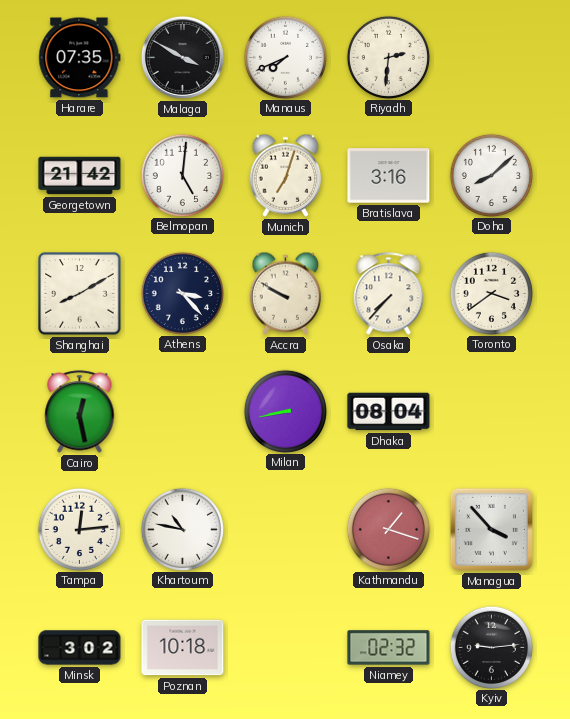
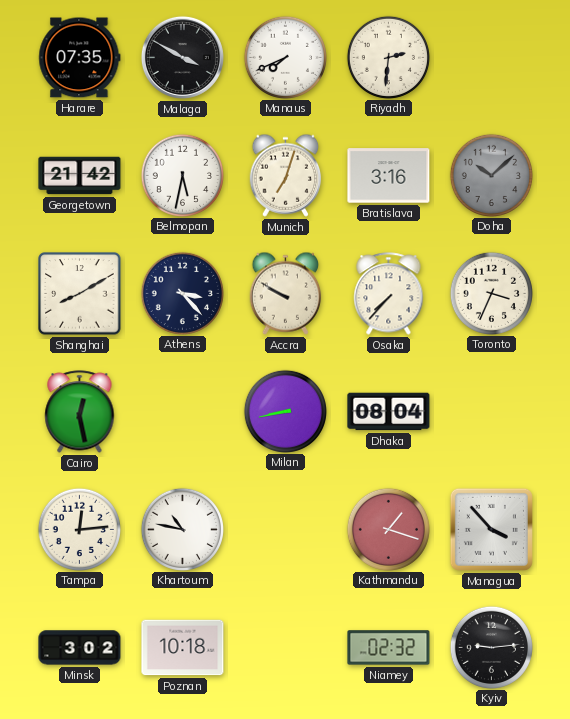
Belmopan: 5:01 -> 5:32 (182, 175)
Doha: 8:08 -> 10:08 (491, 175)
Doha dial: white -> grey (491, 175)
Toronto: 3:39 -> 3:34 (491, 293)
